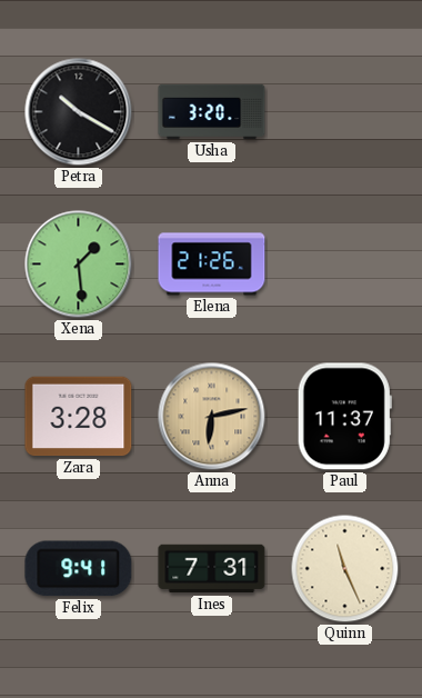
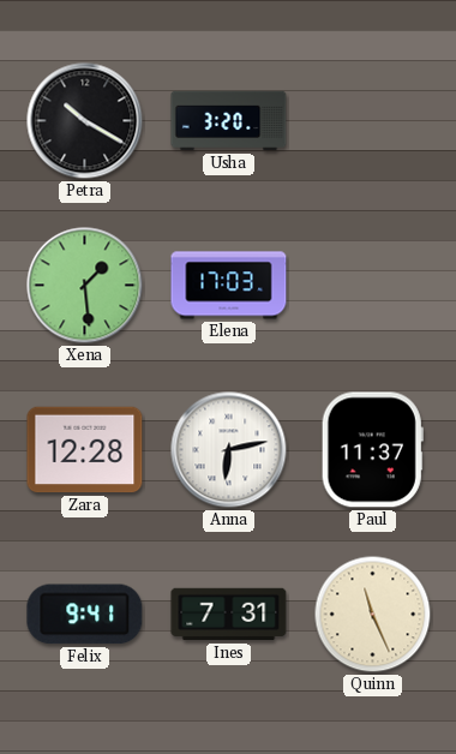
Elena: 21:26 -> 17:03 (229, 286)
Zara: 3:28 -> 12:28 (85, 450)
Anna dial: champagne -> white (229, 450)
